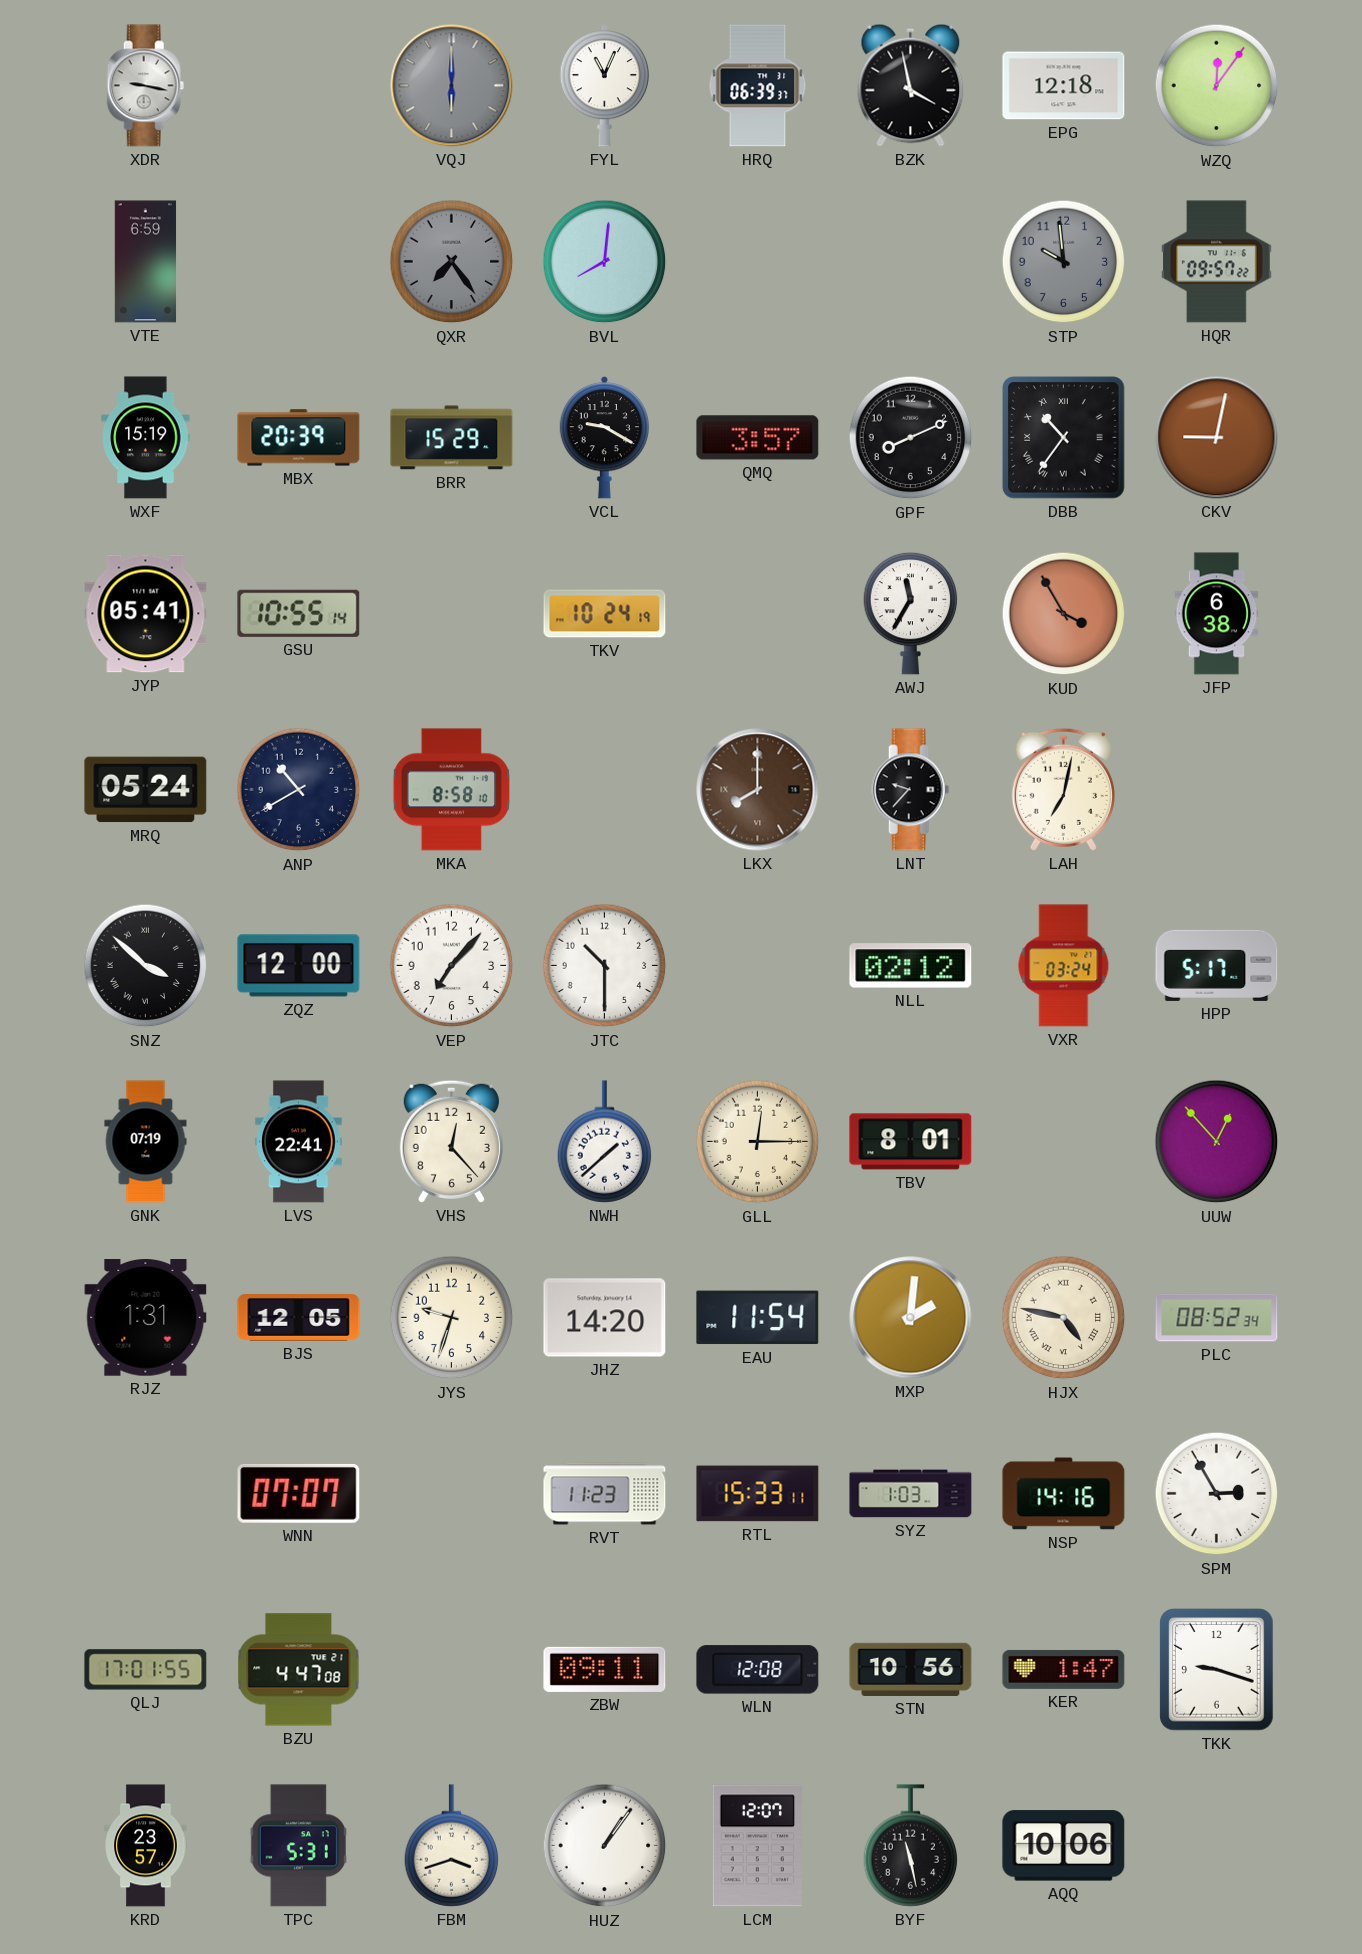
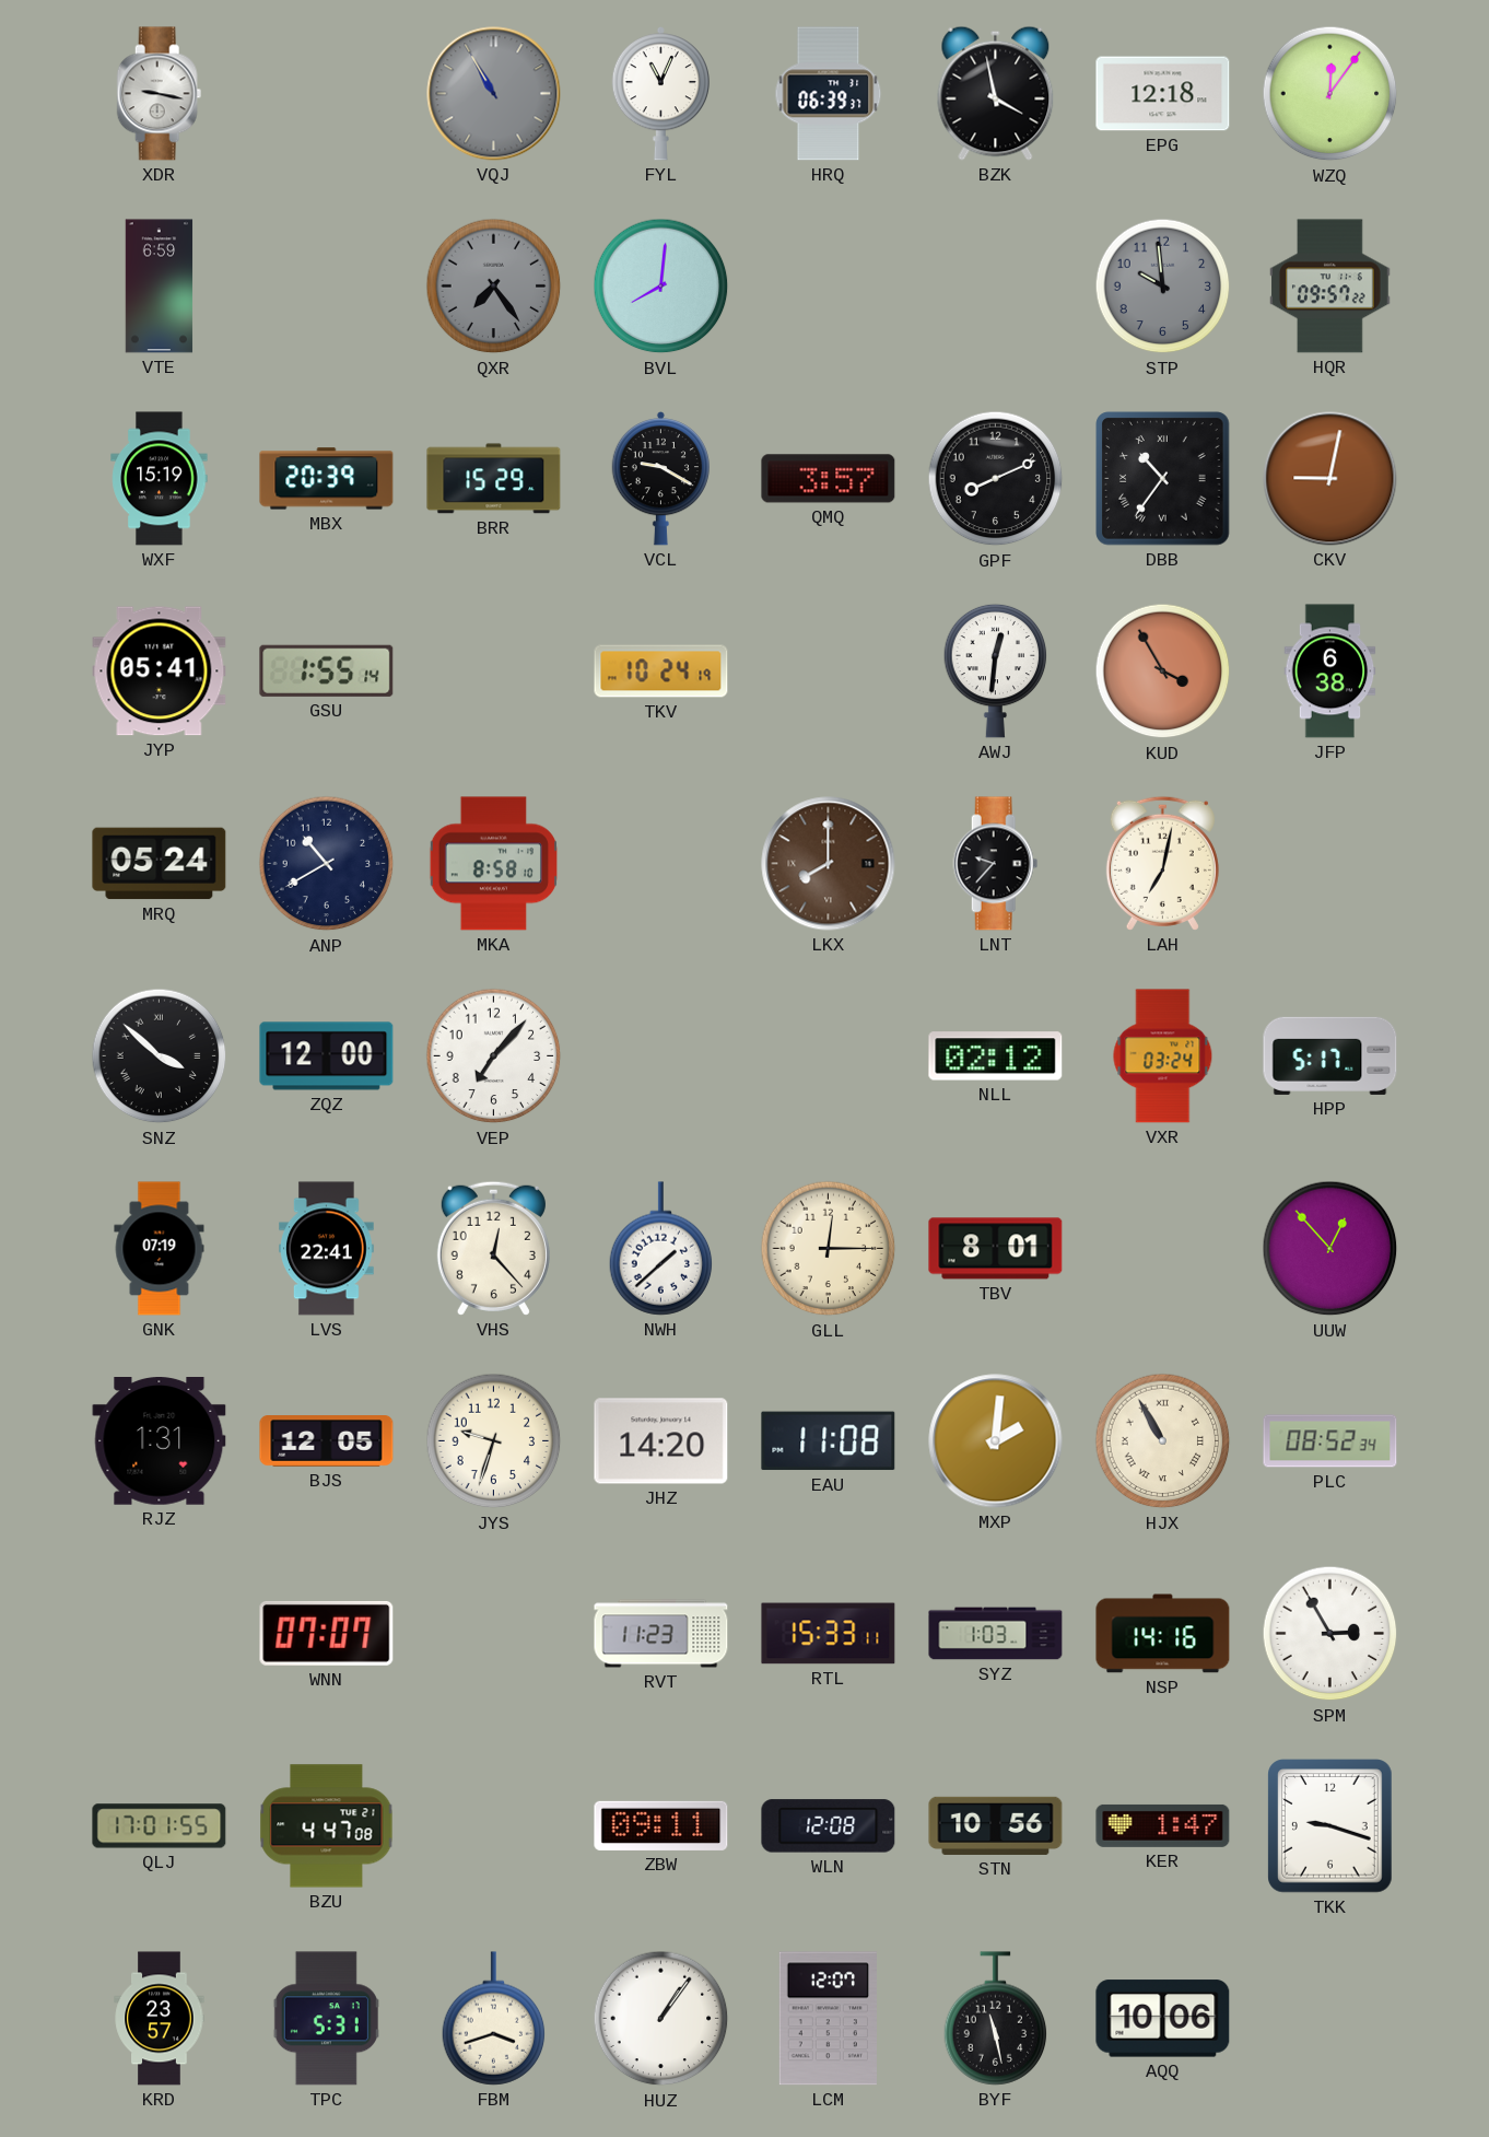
VQJ: 6:00 -> 10:55 (494, 94)
GSU: 10:55 -> 1:55 (327, 670)
AWJ: 11:35 -> 12:31 (996, 670)
JTC: 10:30 -> none (605, 966)
EAU: 11:54 -> 11:08 (829, 1441)
HJX: 4:47 -> 10:55 (1163, 1441)
